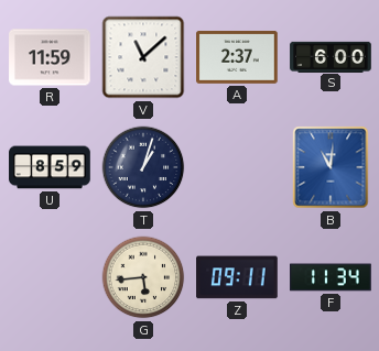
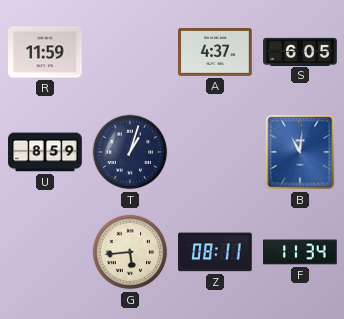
V: 11:08 -> none (143, 57)
A: 2:37 -> 4:37 (215, 53)
S: 6:00 -> 6:05 (300, 51)
Z: 09:11 -> 08:11 (215, 252)
